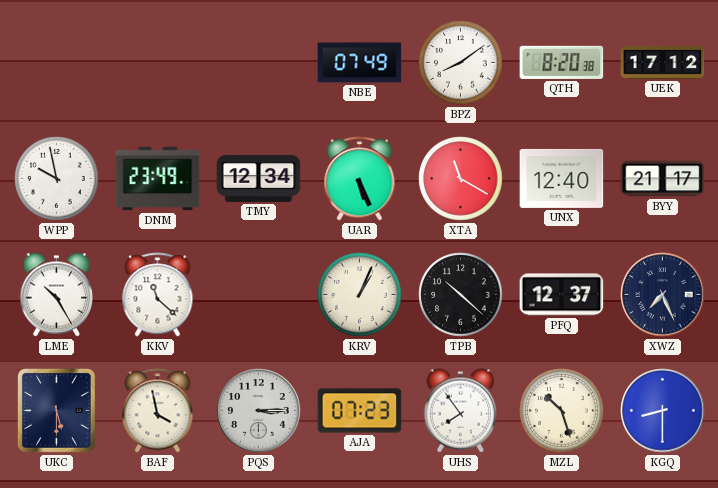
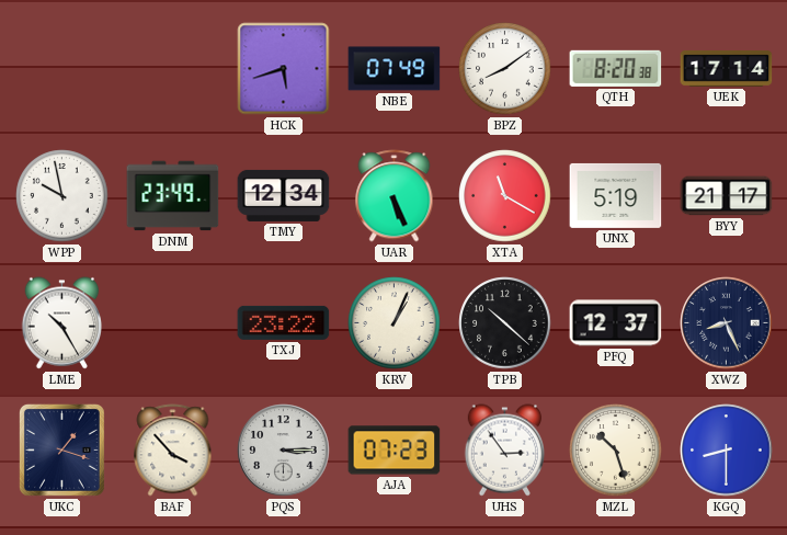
HCK: none -> 5:42 (284, 69)
UEK: 17:12 -> 17:14 (727, 68)
UNX: 12:40 -> 5:19 (616, 195)
KKV: 11:22 -> none (158, 295)
TXJ: none -> 23:22 (284, 322)
XWZ: 7:26 -> 8:26 (727, 323)
UKC: 5:30 -> 1:18 (61, 449)
BAF: 3:58 -> 3:53 (173, 451)
UHS: 7:54 -> 2:54 (505, 451)
